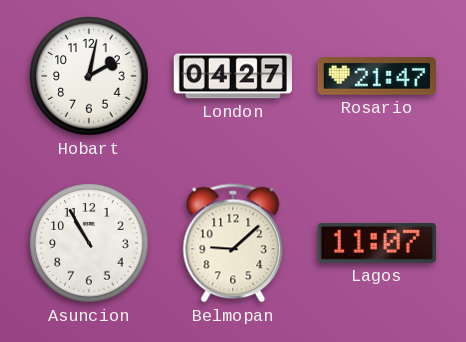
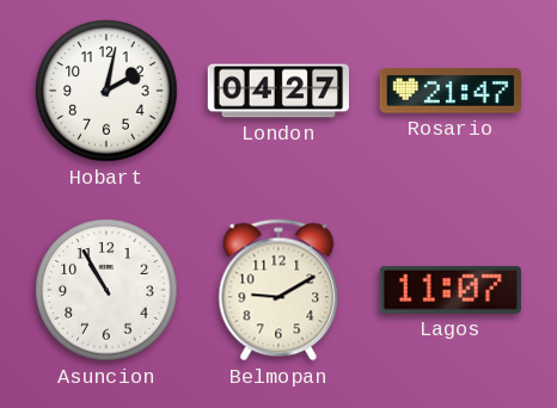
Belmopan: 9:08 -> 9:10 (278, 290)
